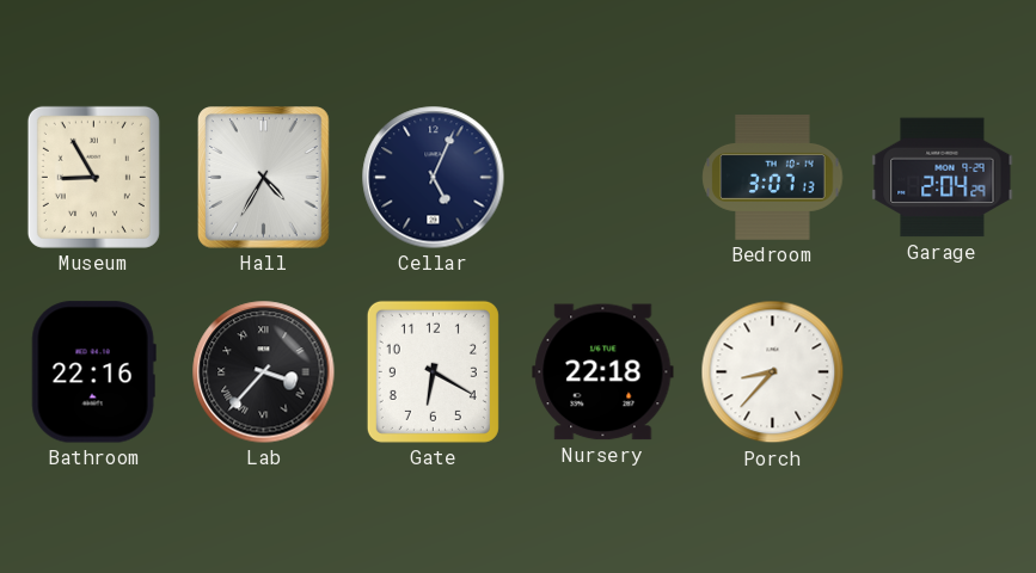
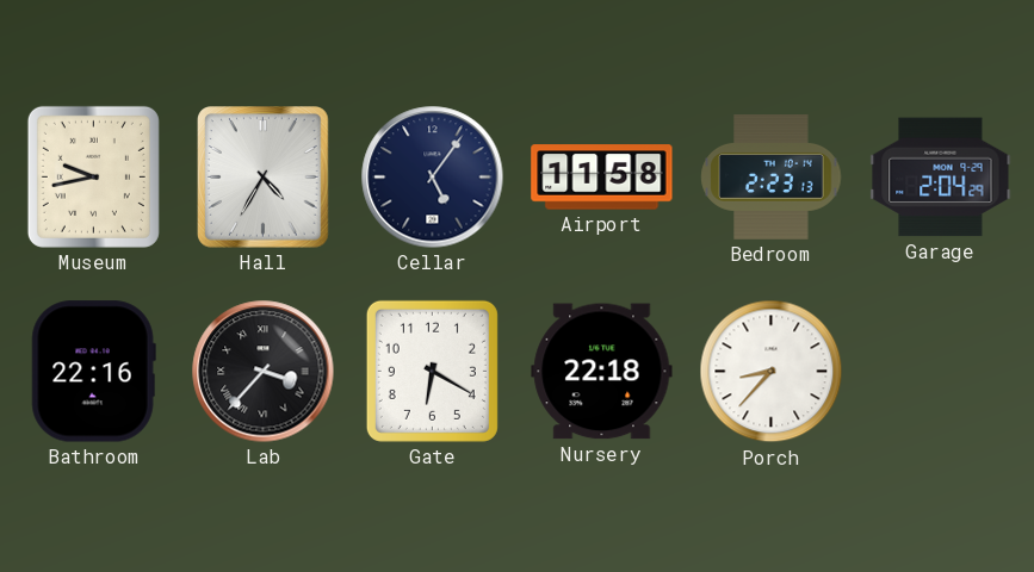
Museum: 8:55 -> 9:43 (93, 176)
Cellar: 5:04 -> 5:06 (433, 178)
Airport: none -> 11:58 (602, 178)
Bedroom: 3:07 -> 2:23 (772, 178)
